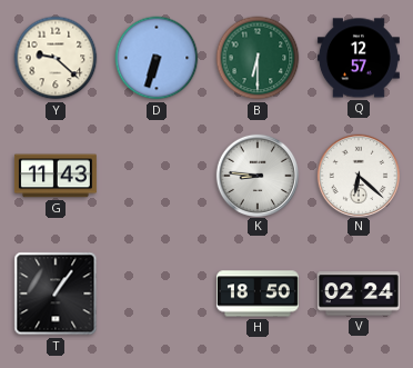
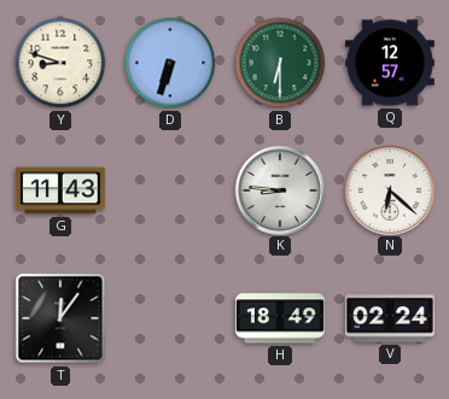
Y: 9:22 -> 8:48 (60, 63)
T: 1:06 -> 12:06 (60, 318)
H: 18:50 -> 18:49 (280, 318)
